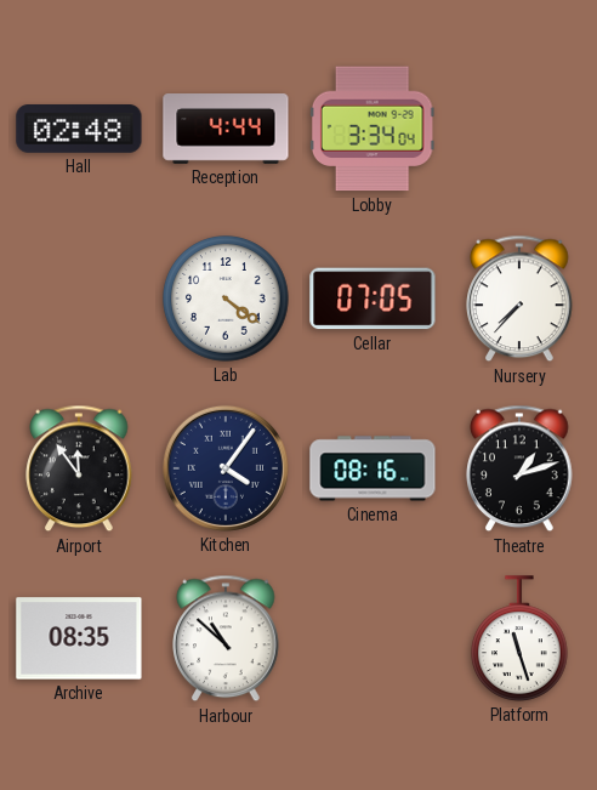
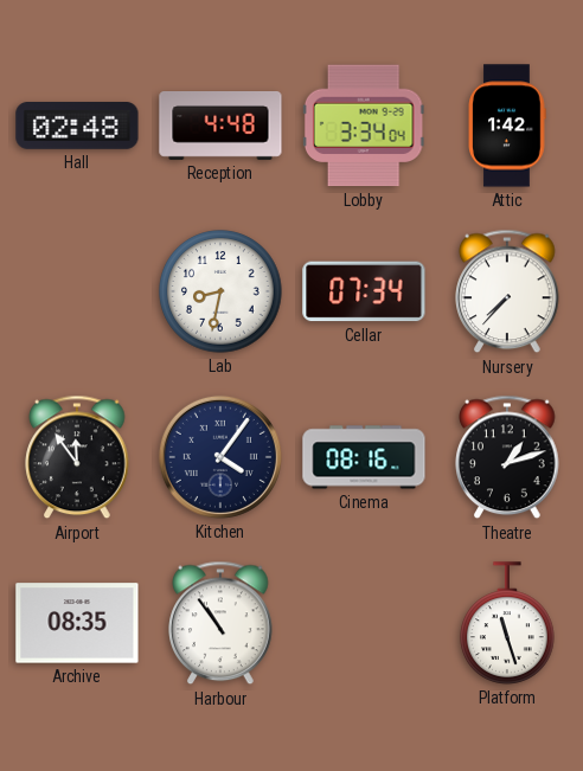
Reception: 4:44 -> 4:48 (220, 127)
Attic: none -> 1:42 (507, 126)
Lab: 4:21 -> 8:32 (220, 291)
Cellar: 07:05 -> 07:34 (364, 291)
Harbour: 10:52 -> 10:54 (220, 623)
